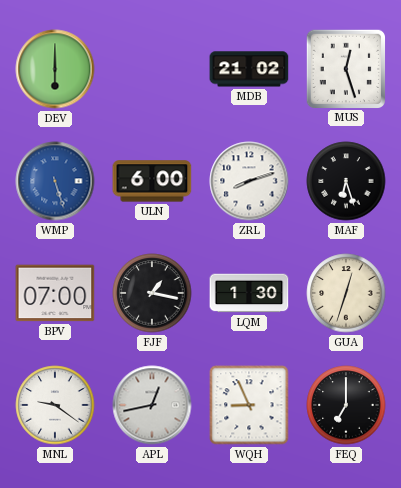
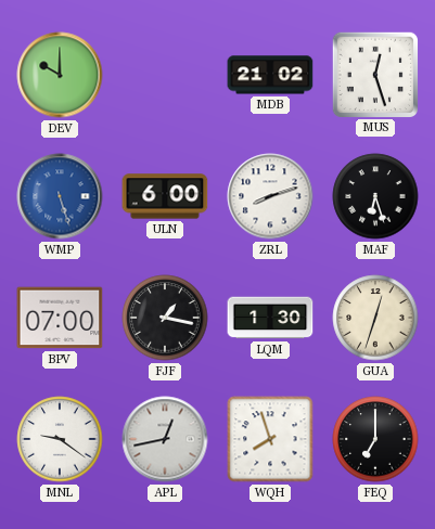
DEV: 6:00 -> 10:00 (60, 75)
WQH: 8:56 -> 7:57 (270, 439)
